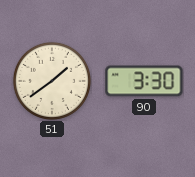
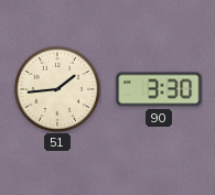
51: 1:39 -> 1:44 (57, 89)
